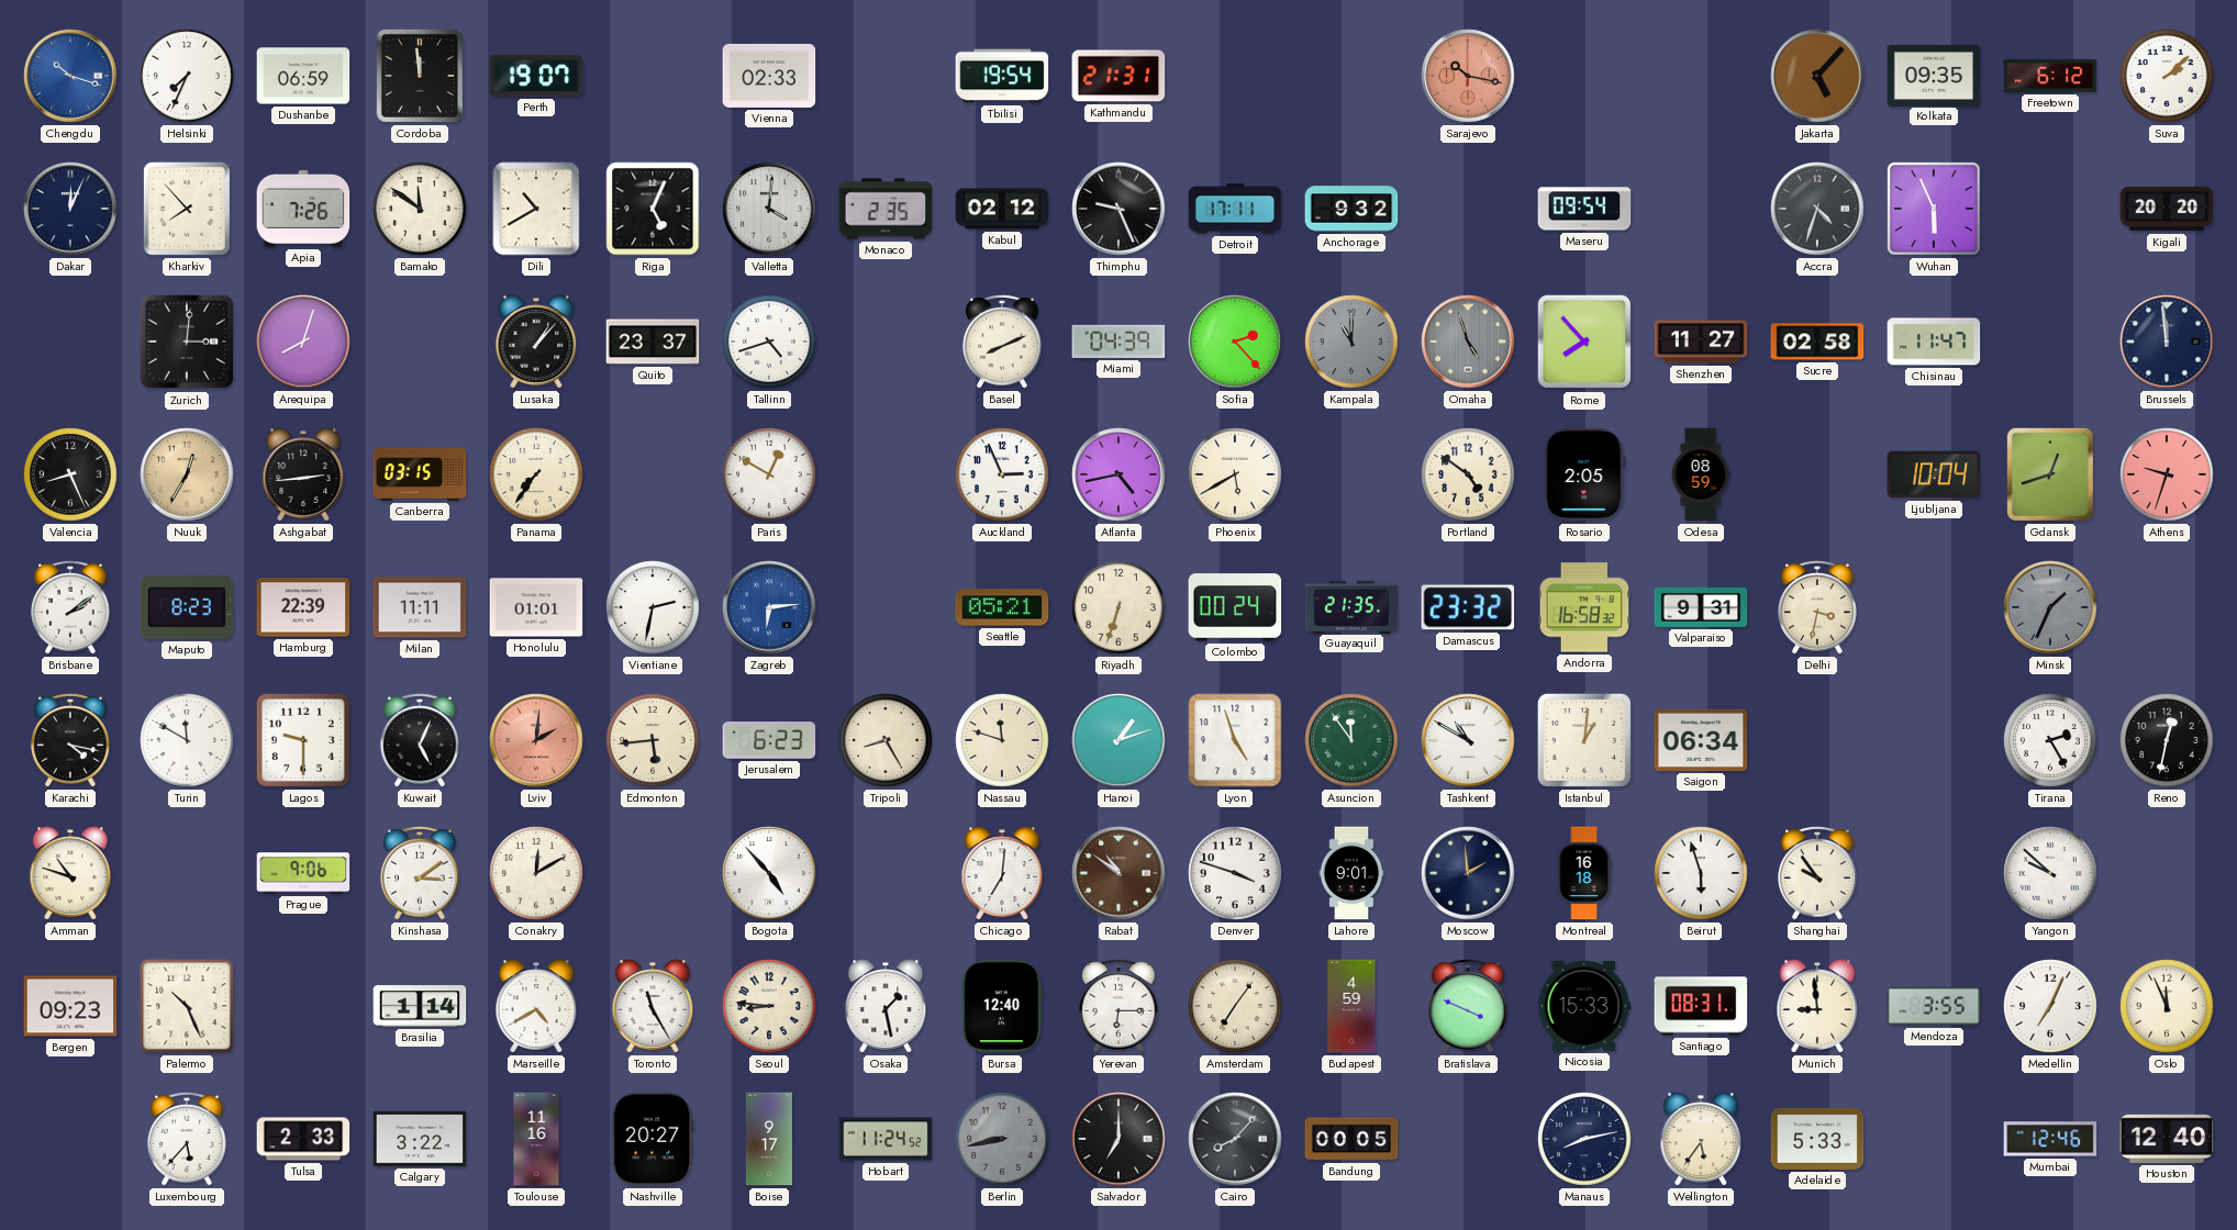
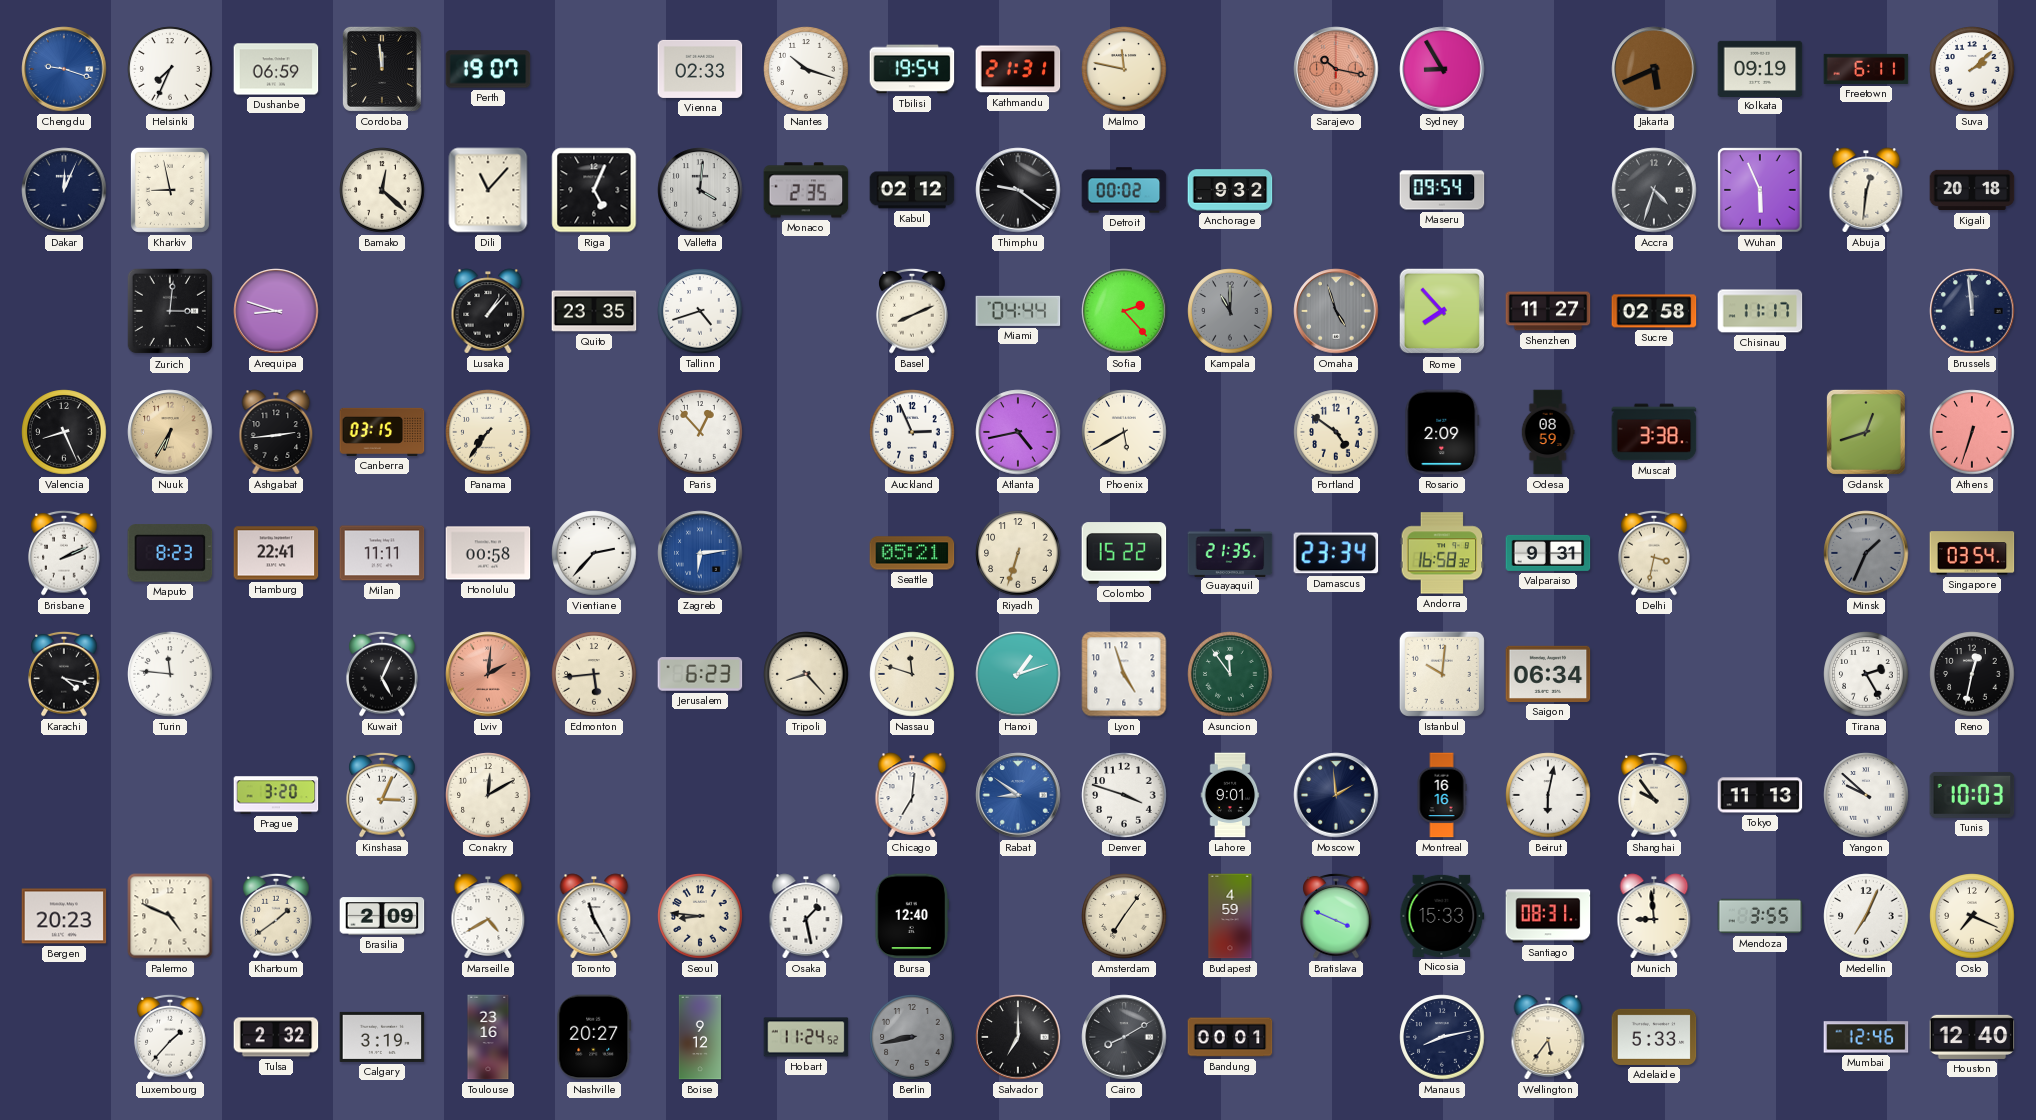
Chengdu: 10:18 -> 9:18 (64, 69)
Nantes: none -> 10:18 (806, 69)
Malmo: none -> 11:47 (1124, 69)
Sydney: none -> 8:55 (1442, 69)
Jakarta: 5:07 -> 5:41 (1654, 69)
Kolkata: 09:35 -> 09:19 (1760, 68)
Freetown: 6:12 -> 6:11 (1866, 69)
Kharkiv: 7:53 -> 8:58 (170, 190)
Apia: 7:26 -> none (303, 209)
Bamako: 11:51 -> 12:22 (382, 190)
Dili: 10:40 -> 11:07 (488, 190)
Thimphu: 9:26 -> 9:21 (1018, 190)
Detroit: 17:11 -> 00:02 (1124, 190)
Abuja: none -> 12:31 (1866, 190)
Kigali: 20:20 -> 20:18 (1972, 190)
Arequipa: 8:03 -> 8:48 (276, 311)
Quito: 23:37 -> 23:35 (594, 311)
Miami: 04:39 -> 04:44 (1018, 311)
Chisinau: 11:47 -> 11:17 (1760, 311)
Nuuk: 12:35 -> 6:35 (170, 432)
Paris: 12:50 -> 12:53 (700, 432)
Rosario: 2:05 -> 2:09 (1442, 432)
Muscat: none -> 3:38 (1654, 432)
Ljubljana: 10:04 -> none (1934, 474)
Athens: 9:33 -> 6:33 (1972, 432)
Brisbane: 2:09 -> 2:11 (64, 553)
Hamburg: 22:39 -> 22:41 (276, 553)
Honolulu: 01:01 -> 00:58 (488, 553)
Vientiane: 2:32 -> 2:37 (594, 553)
Colombo: 00:24 -> 15:22 (1124, 553)
Damascus: 23:32 -> 23:34 (1336, 553)
Singapore: none -> 03:54 (1972, 553)
Turin: 11:50 -> 11:46 (170, 674)
Lagos: 9:30 -> none (303, 740)
Tripoli: 8:25 -> 8:23 (806, 674)
Tashkent: 10:50 -> none (1468, 740)
Istanbul: 1:01 -> 10:01 (1442, 674)
Amman: 10:48 -> none (70, 873)
Prague: 9:06 -> 3:20 (276, 795)
Kinshasa: 3:09 -> 3:04 (382, 795)
Bogota: 4:53 -> none (769, 873)
Rabat: 10:51 -> 8:51 (1018, 795)
Rabat dial: brown -> blue (1018, 795)
Montreal: 16:18 -> 16:16 (1442, 795)
Beirut: 5:57 -> 6:02 (1548, 795)
Tokyo: none -> 11:13 (1760, 795)
Tunis: none -> 10:03 (1972, 795)
Bergen: 09:23 -> 20:23 (64, 916)
Palermo: 10:26 -> 4:49 (170, 916)
Khartoum: none -> 1:39 (276, 916)
Brasilia: 1:14 -> 2:09 (382, 916)
Yerevan: 6:15 -> none (1118, 1006)
Oslo: 11:56 -> 7:19 (1972, 916)
Luxembourg: 5:37 -> 1:37 (170, 1037)
Tulsa: 2:33 -> 2:32 (276, 1037)
Calgary: 3:22 -> 3:19 (382, 1037)
Toulouse: 11:16 -> 23:16 (488, 1037)
Boise: 9:17 -> 9:12 (700, 1037)
Cairo: 8:07 -> 8:10 (1124, 1037)
Bandung: 00:05 -> 00:01 (1230, 1037)
